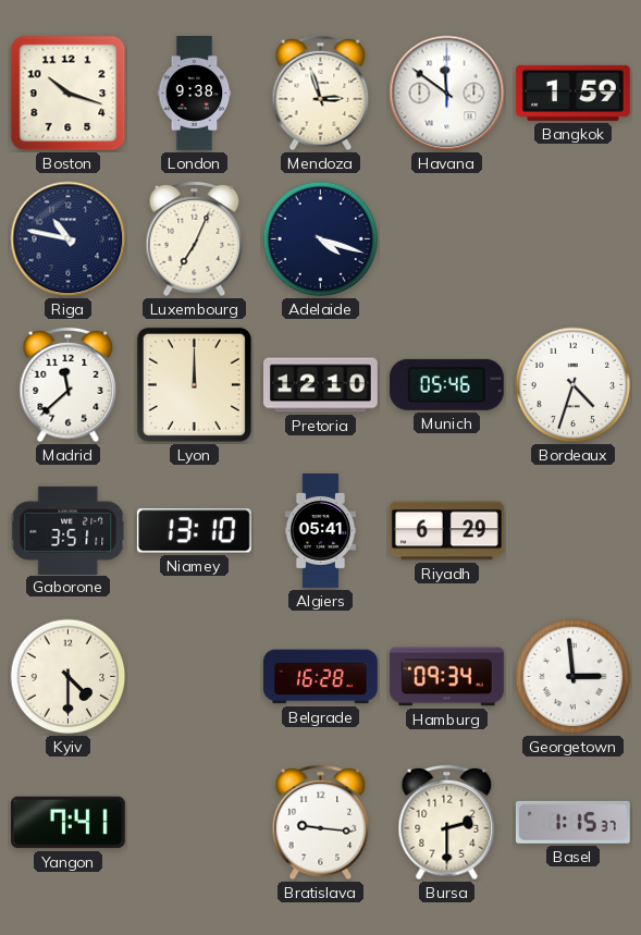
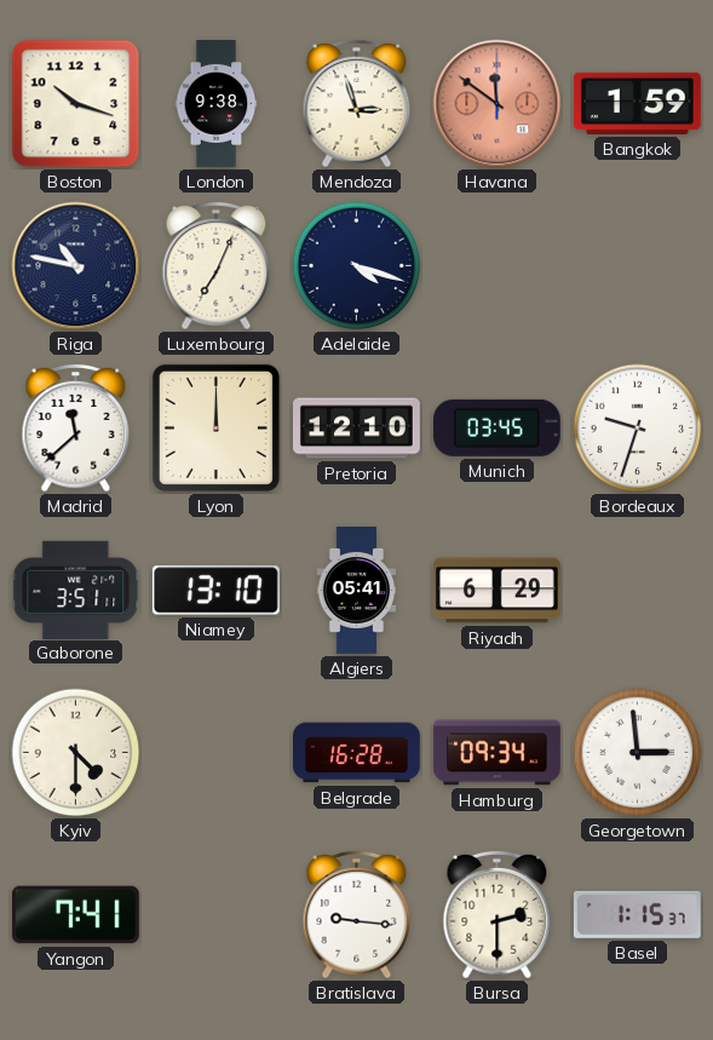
Havana dial: white -> salmon (498, 104)
Munich: 05:46 -> 03:45 (496, 427)
Bordeaux: 4:33 -> 9:33 (638, 429)
